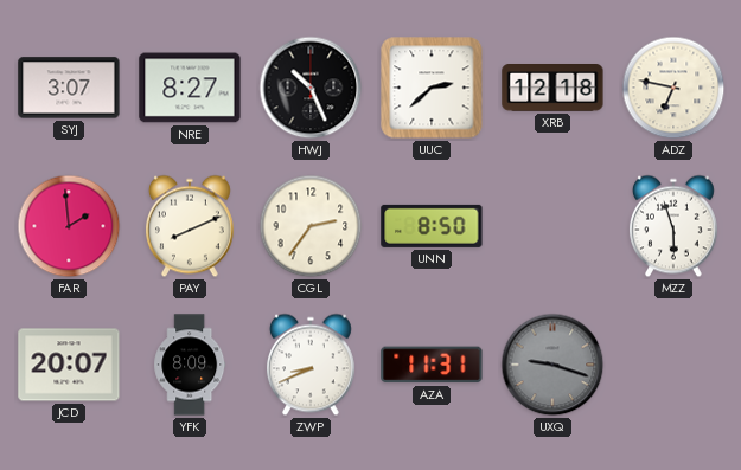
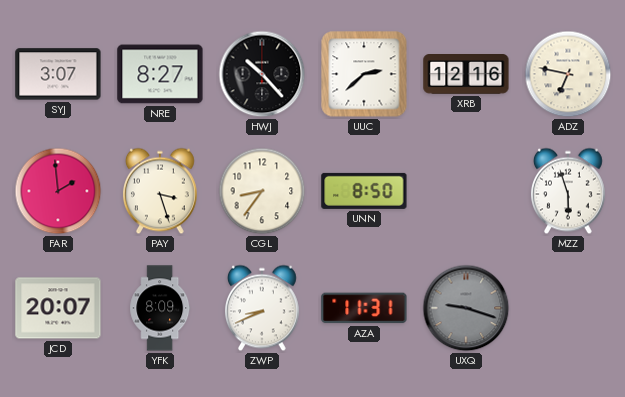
HWJ: 10:26 -> 10:23 (262, 74)
XRB: 12:18 -> 12:16 (466, 75)
PAY: 8:11 -> 3:27 (160, 191)
CGL: 2:36 -> 8:36 (262, 191)
